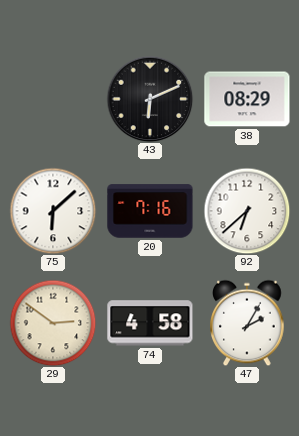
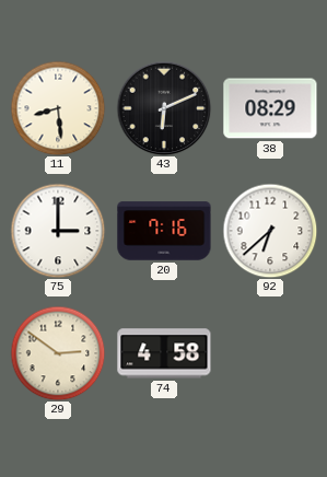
11: none -> 8:29 (58, 108)
75: 6:08 -> 3:00 (58, 231)
47: 2:05 -> none (248, 323)
